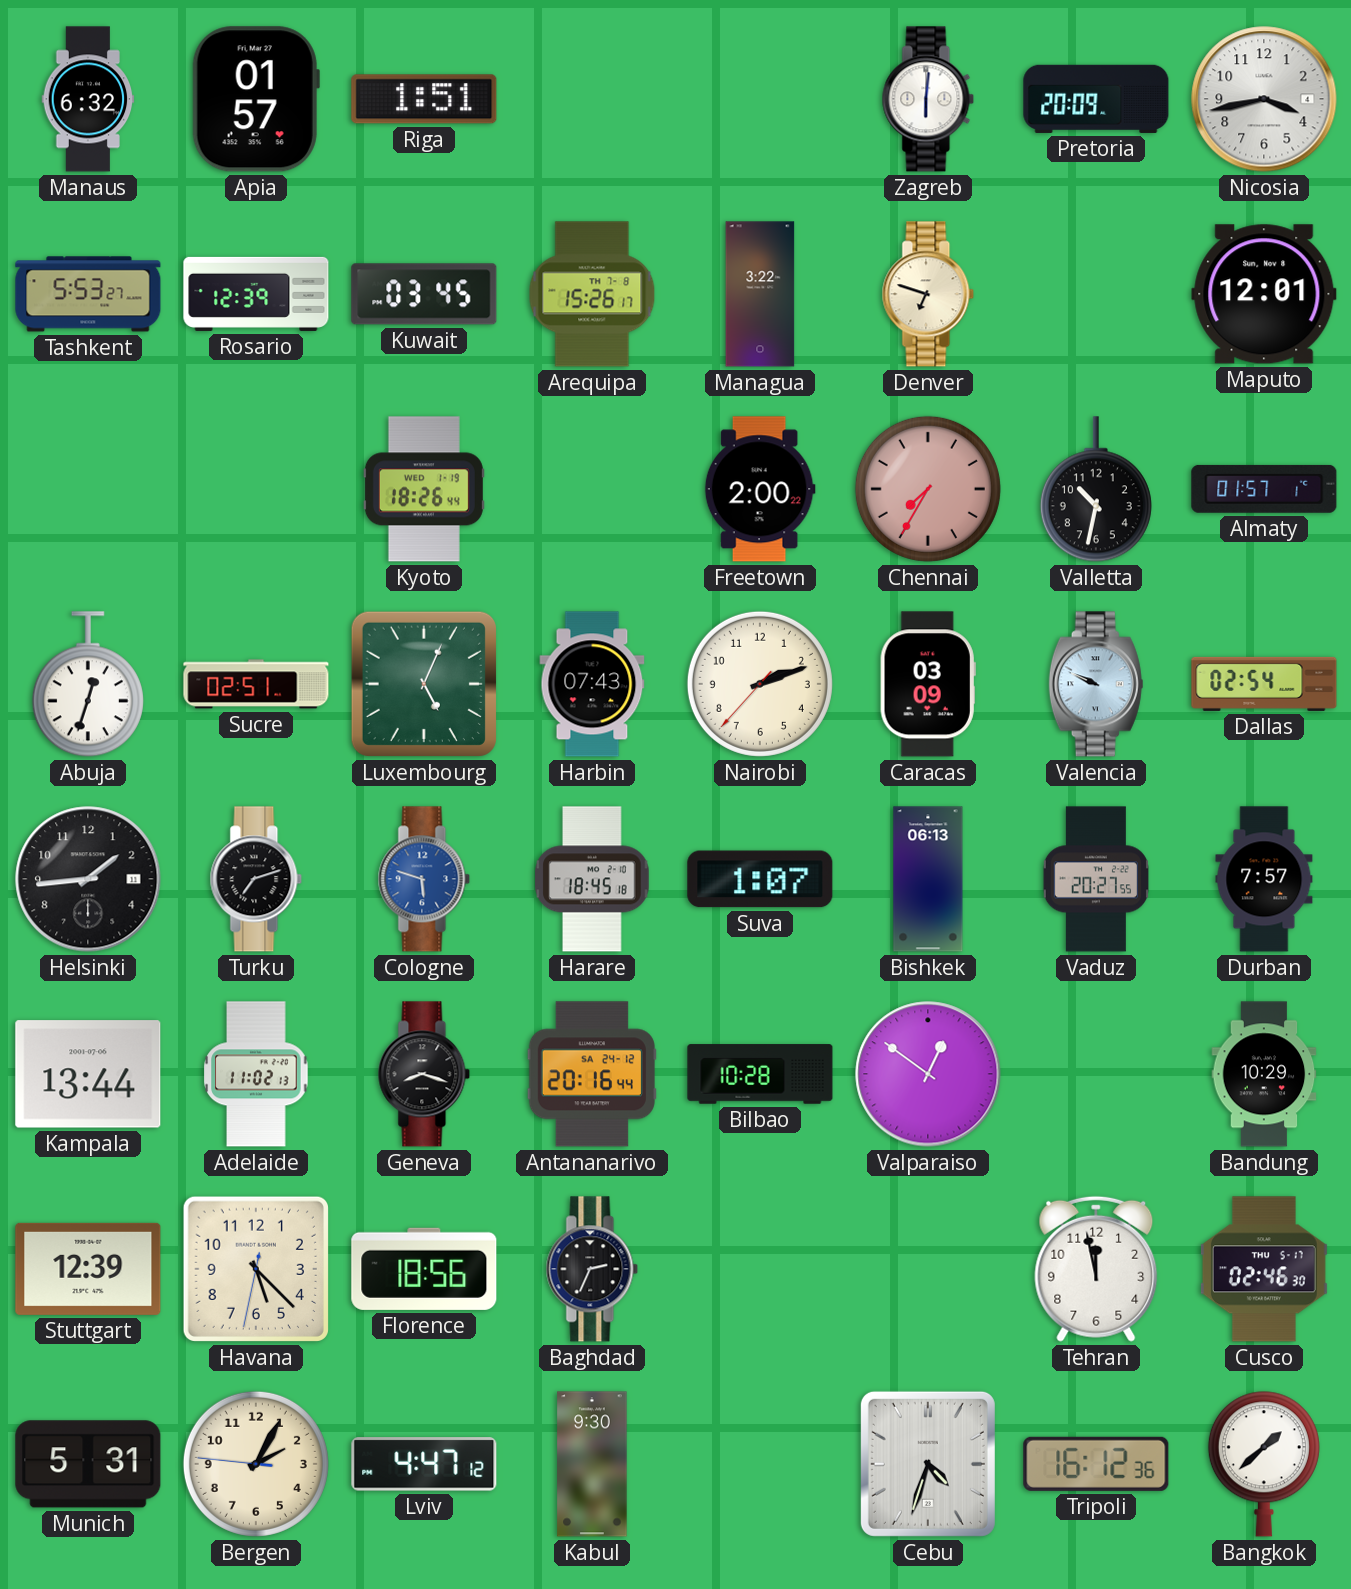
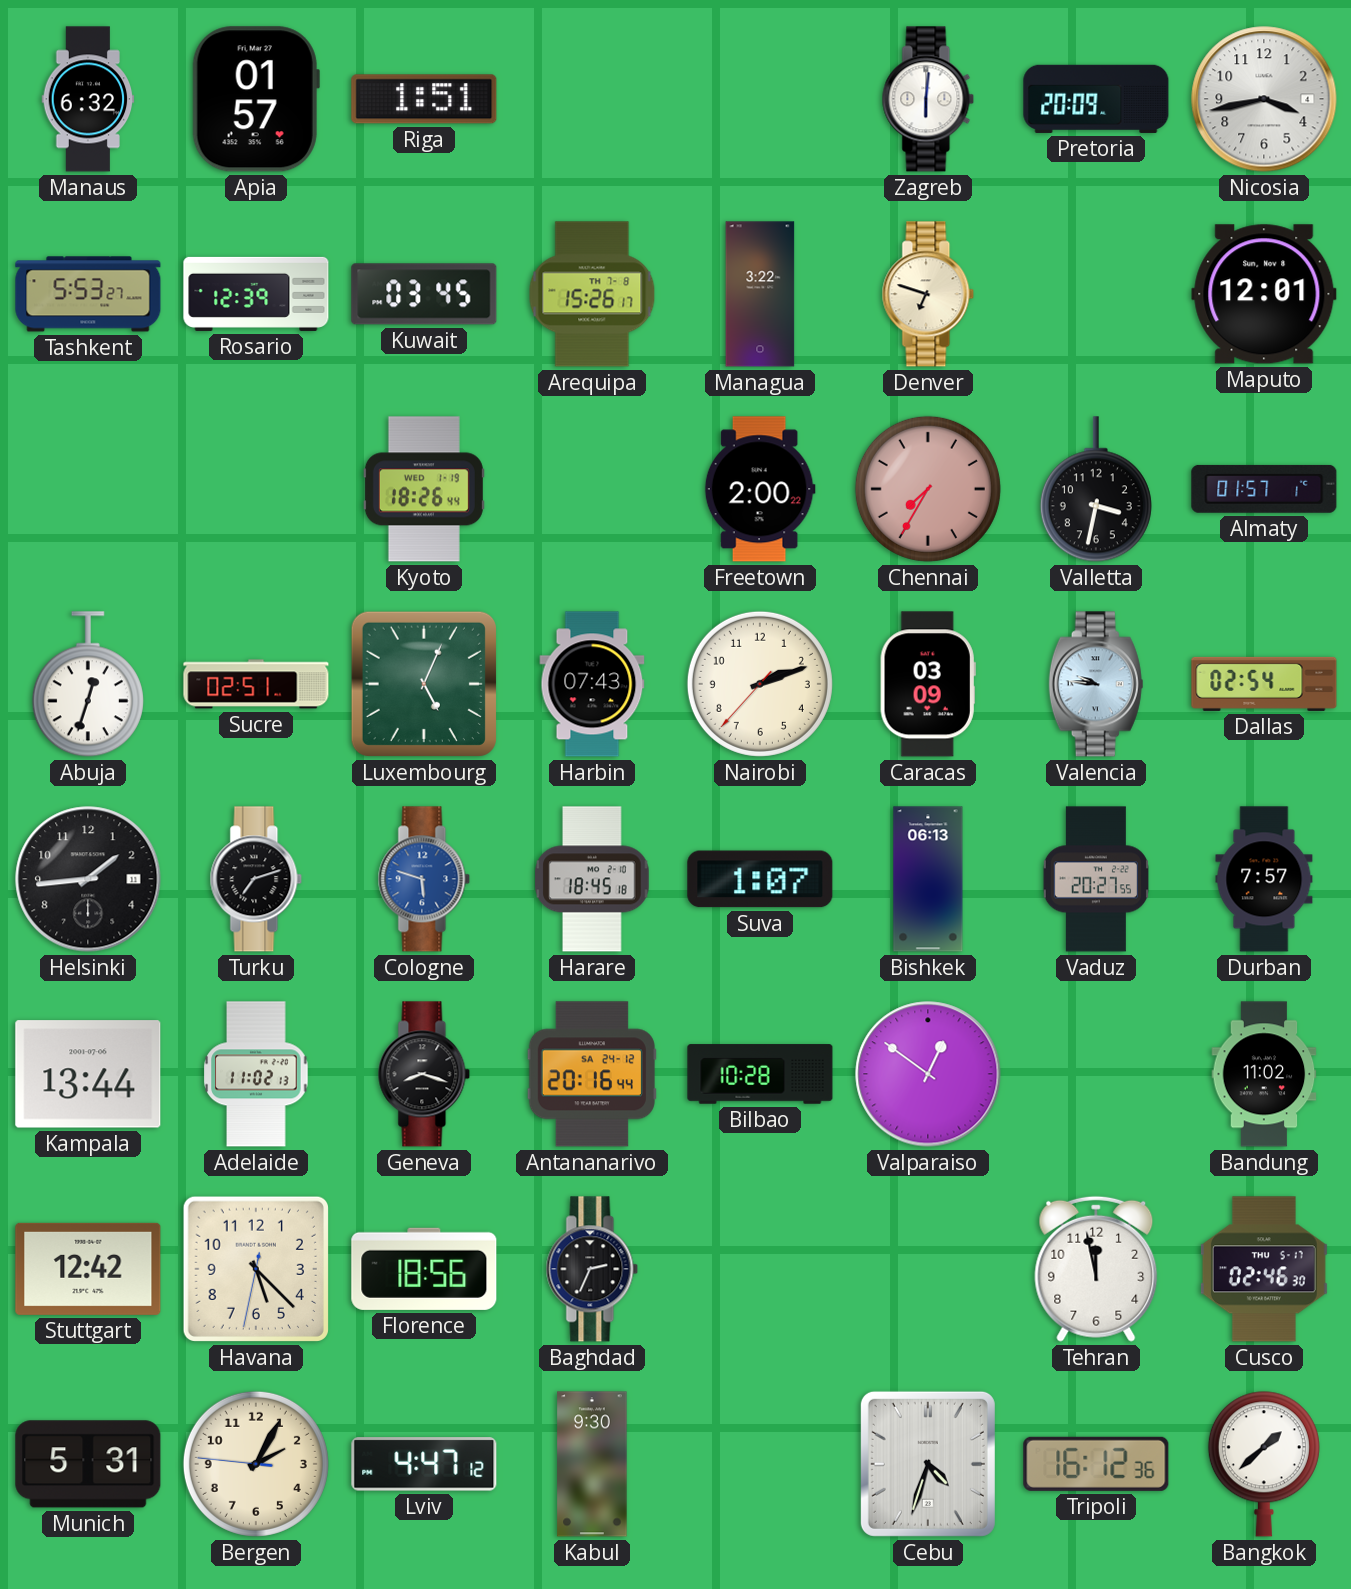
Valletta: 10:32 -> 3:32 (1096, 489)
Valencia: 9:49 -> 9:46 (1096, 684)
Bandung: 10:29 -> 11:02 (1264, 1074)
Stuttgart: 12:39 -> 12:42 (88, 1269)
